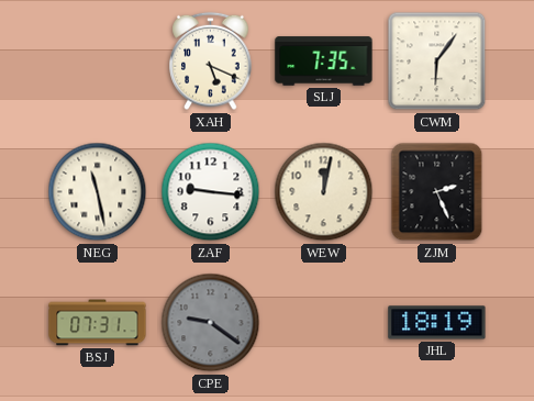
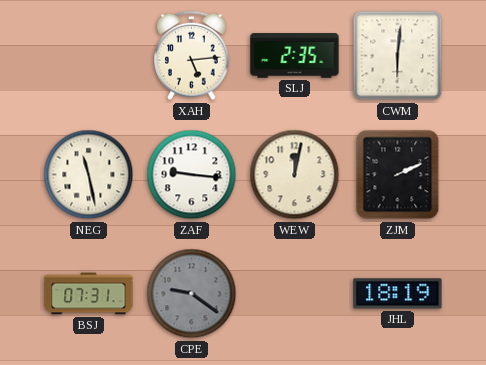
XAH: 5:19 -> 5:14 (192, 56)
SLJ: 7:35 -> 2:35 (295, 56)
CWM: 6:06 -> 6:01 (398, 56)
ZJM: 2:26 -> 2:11 (398, 175)
